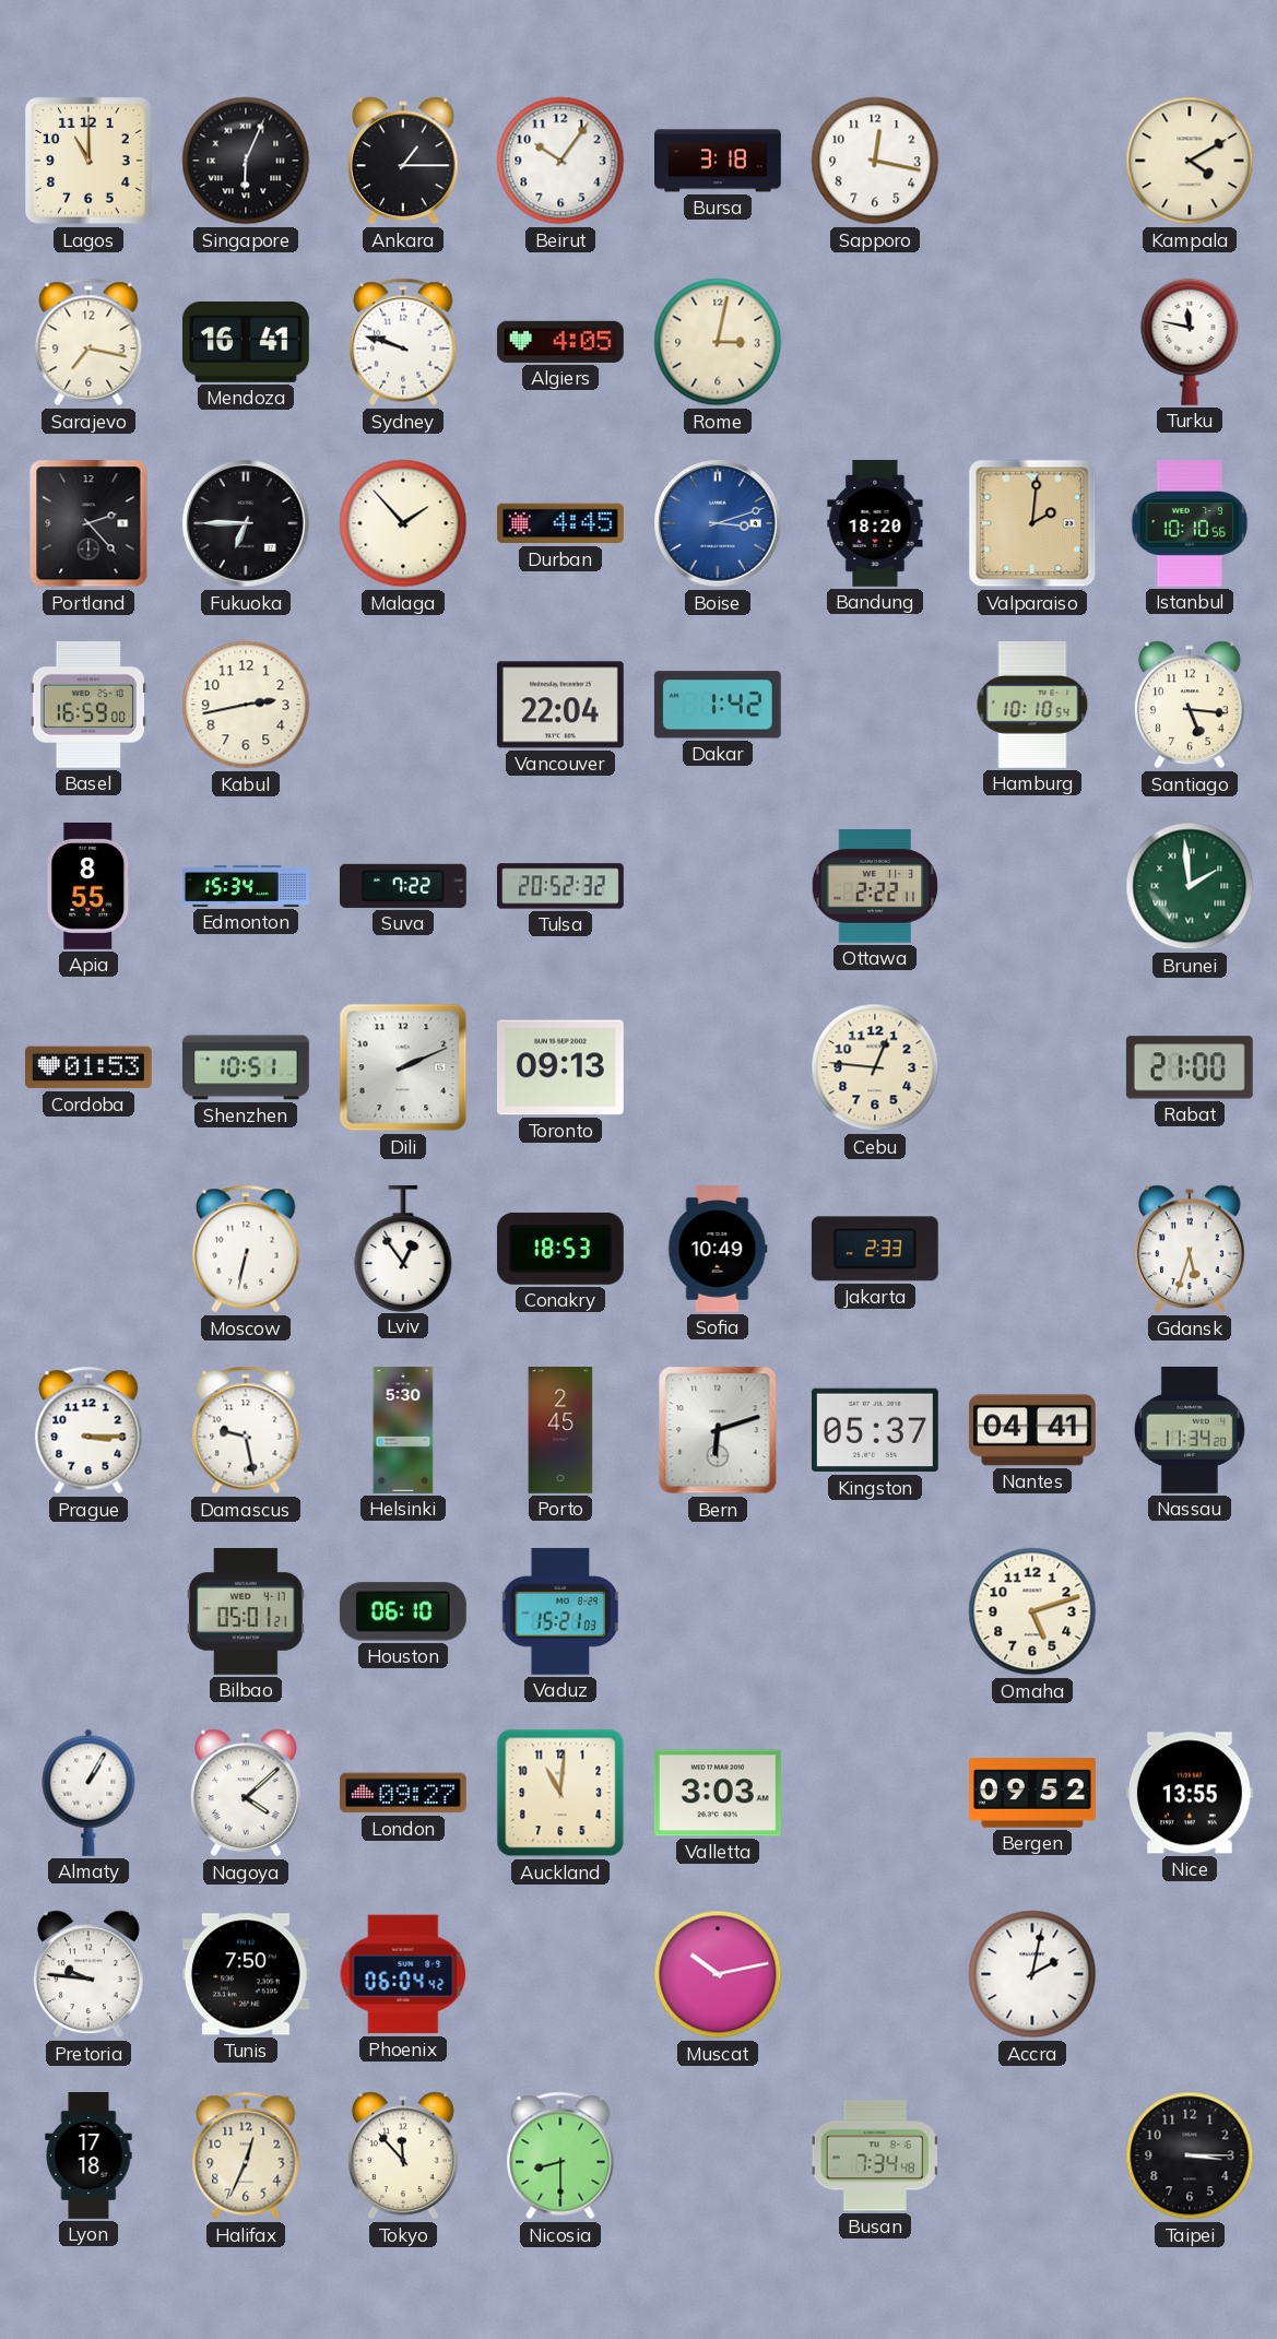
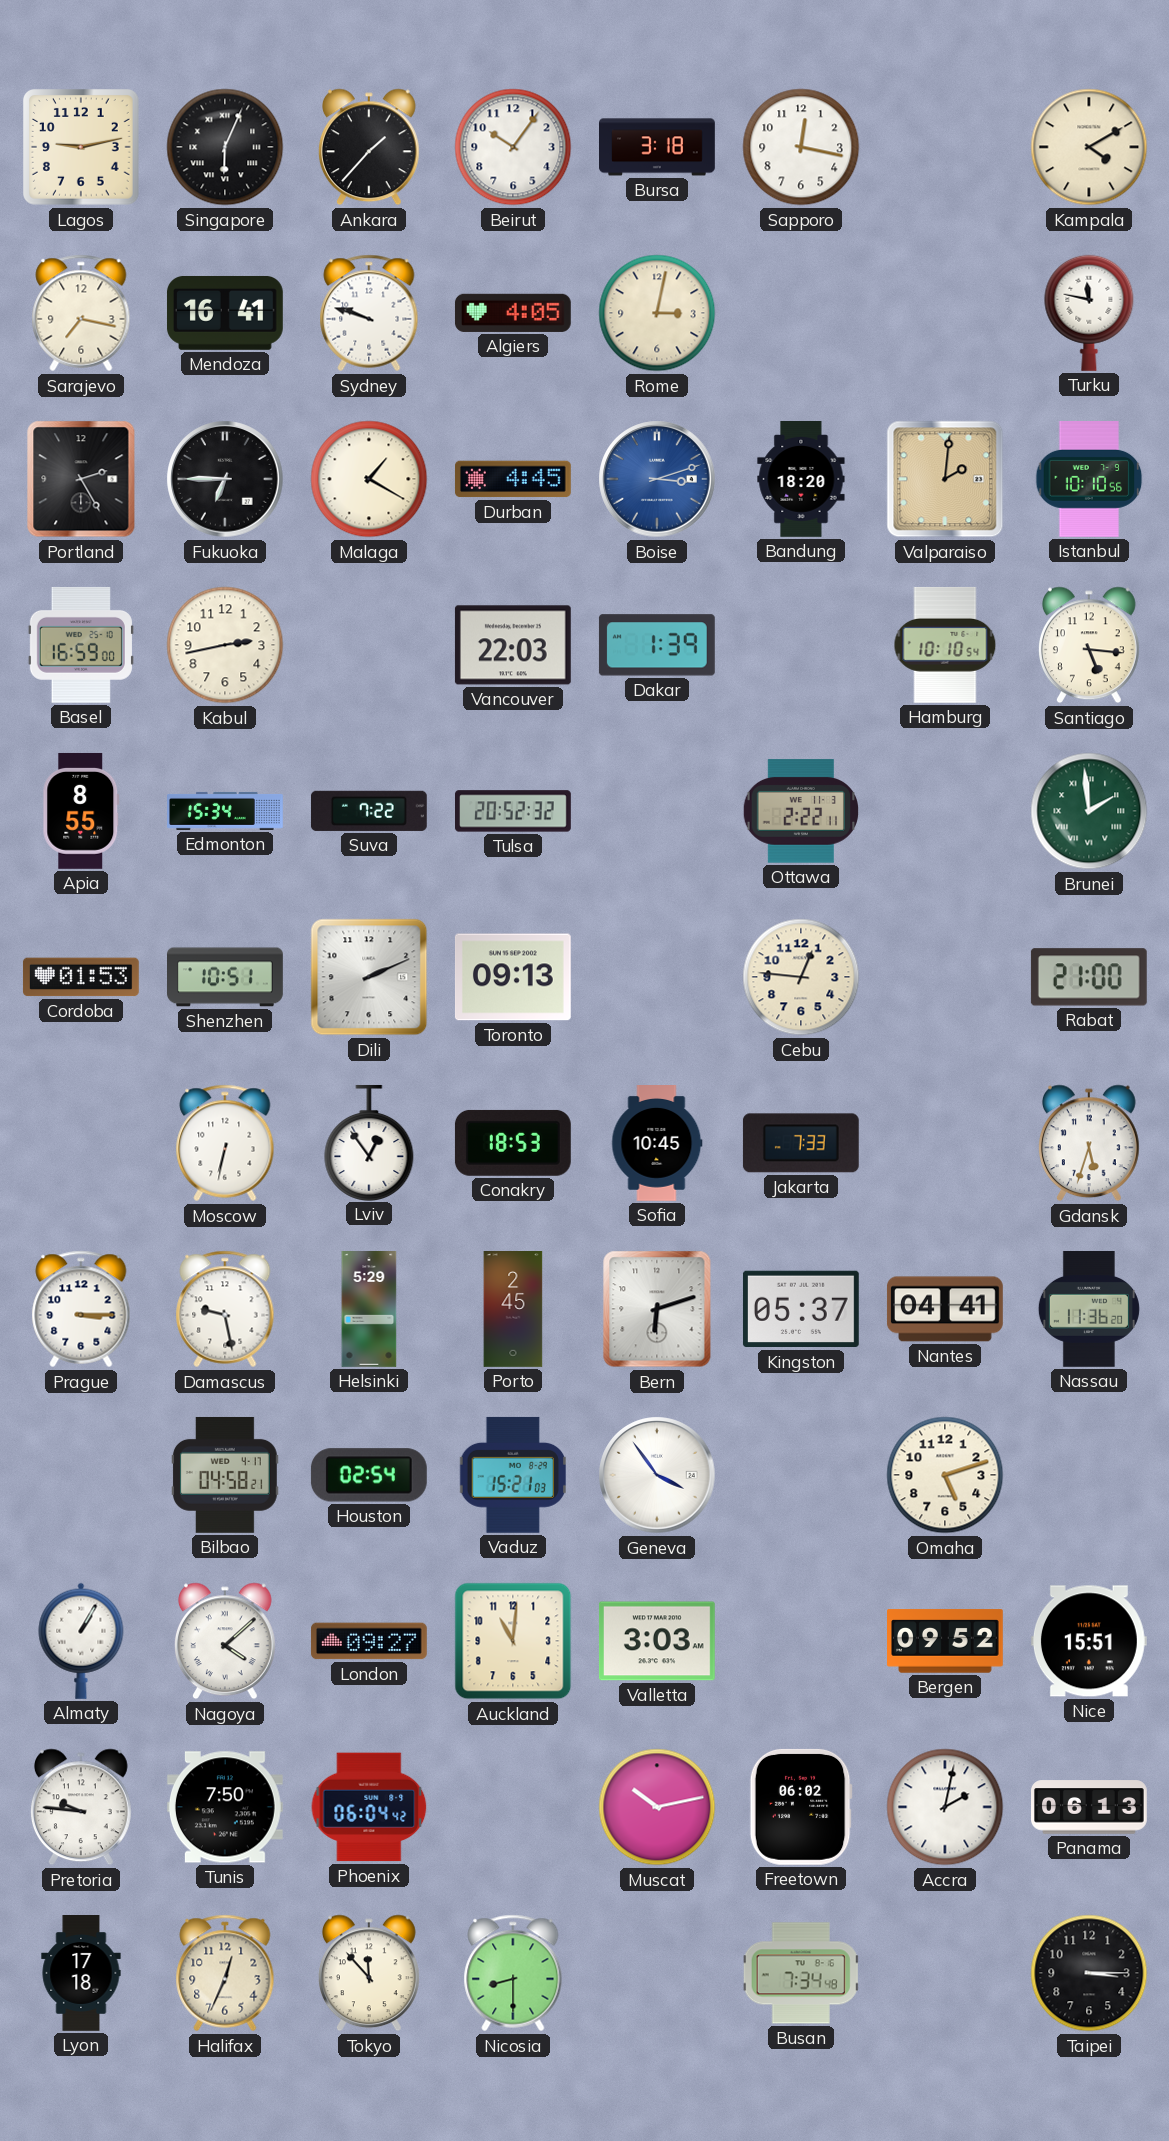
Lagos: 11:00 -> 9:13 (82, 148)
Ankara: 1:15 -> 1:37 (369, 147)
Portland: 2:23 -> 2:25 (81, 479)
Malaga: 1:53 -> 1:20 (369, 479)
Vancouver: 22:04 -> 22:03 (513, 645)
Dakar: 1:42 -> 1:39 (657, 645)
Sofia: 10:49 -> 10:45 (657, 1144)
Jakarta: 2:33 -> 7:33 (801, 1143)
Helsinki: 5:30 -> 5:29 (369, 1310)
Nassau: 11:34 -> 11:36 (1089, 1310)
Bilbao: 05:01 -> 04:58 (225, 1475)
Houston: 06:10 -> 02:54 (369, 1475)
Geneva: none -> 3:54 (657, 1475)
Nice: 13:55 -> 15:51 (1089, 1641)
Freetown: none -> 06:02 (801, 1807)
Panama: none -> 06:13 (1090, 1807)
